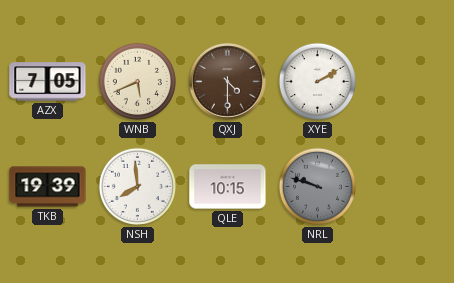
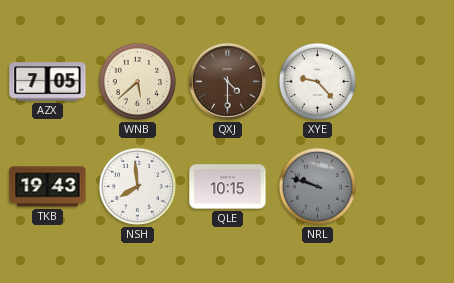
WNB: 5:41 -> 5:38 (137, 81)
XYE: 2:10 -> 9:23 (317, 81)
TKB: 19:39 -> 19:43 (48, 187)
